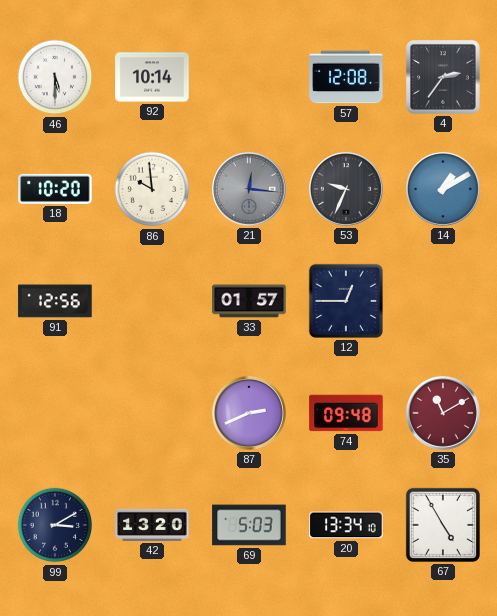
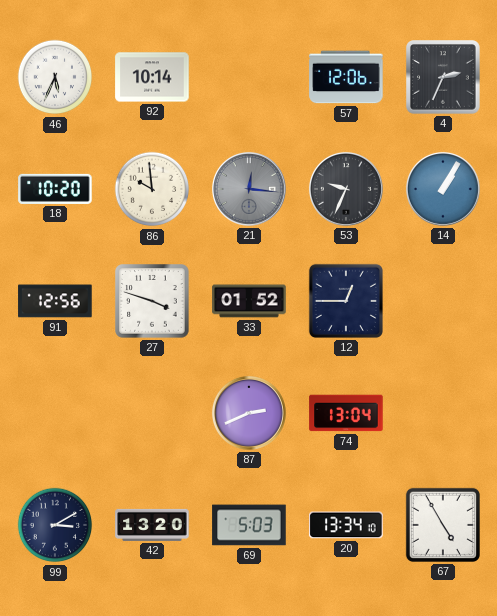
46: 5:30 -> 5:34 (55, 77)
57: 12:08 -> 12:06 (346, 77)
4: 2:36 -> 2:34 (444, 78)
14: 1:10 -> 1:05 (443, 189)
27: none -> 3:48 (152, 301)
33: 01:57 -> 01:52 (249, 301)
74: 09:48 -> 13:04 (346, 413)
35: 11:10 -> none (443, 413)
